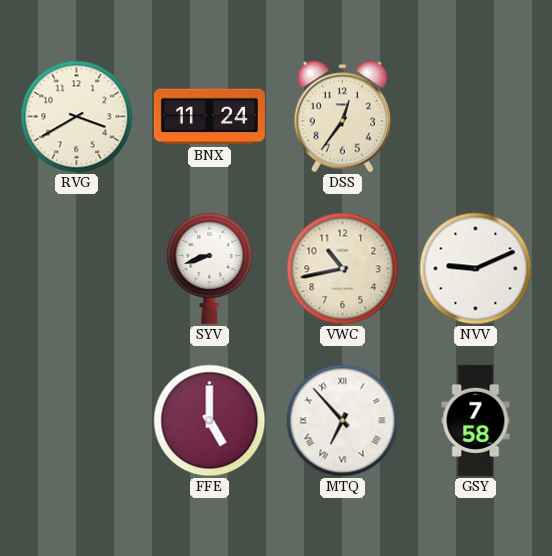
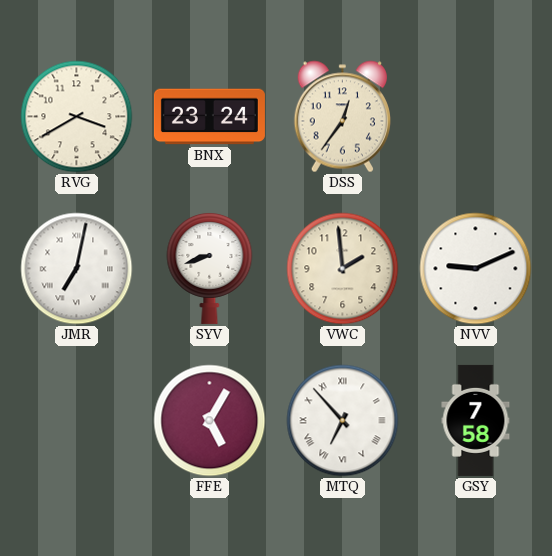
BNX: 11:24 -> 23:24 (209, 117)
JMR: none -> 7:02 (77, 269)
VWC: 10:43 -> 1:59 (343, 269)
FFE: 5:00 -> 5:05 (210, 421)
